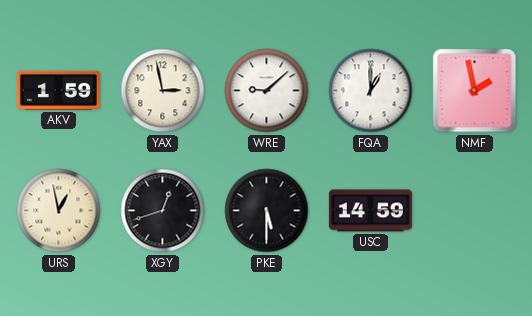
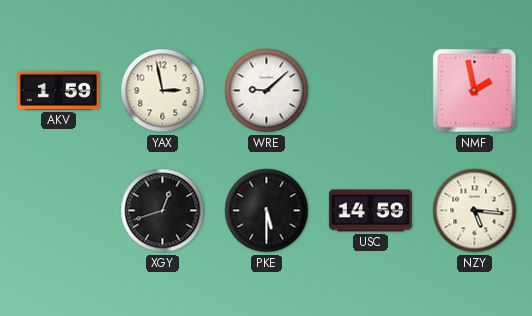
FQA: 1:00 -> none (371, 91)
URS: 12:58 -> none (59, 211)
NZY: none -> 5:16 (475, 211)
